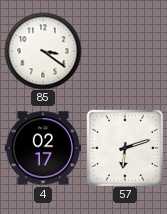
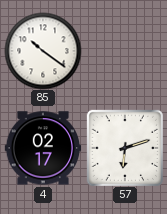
85: 3:21 -> 10:21 (43, 51)
